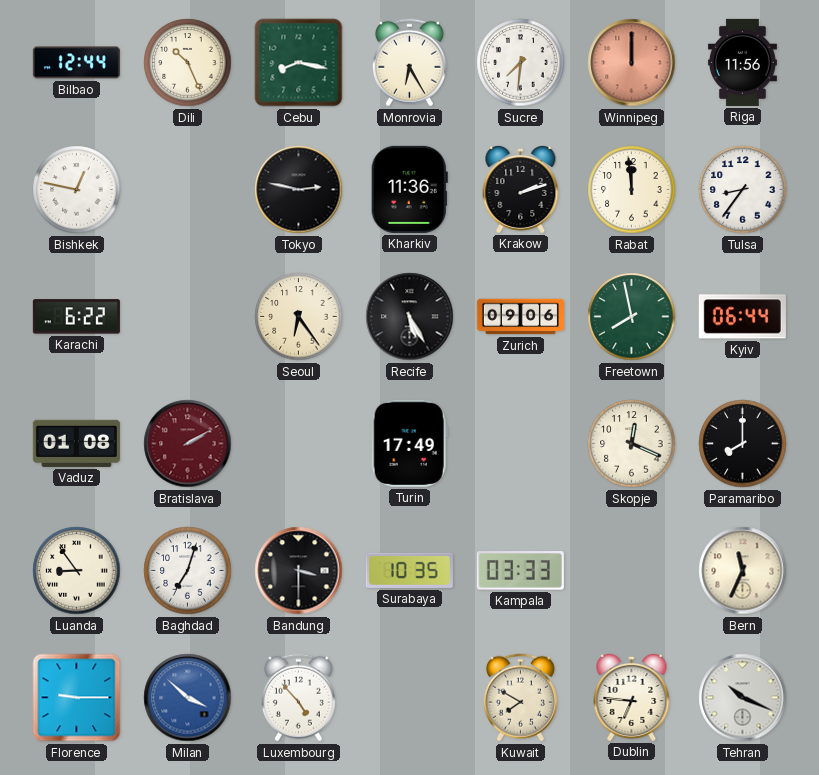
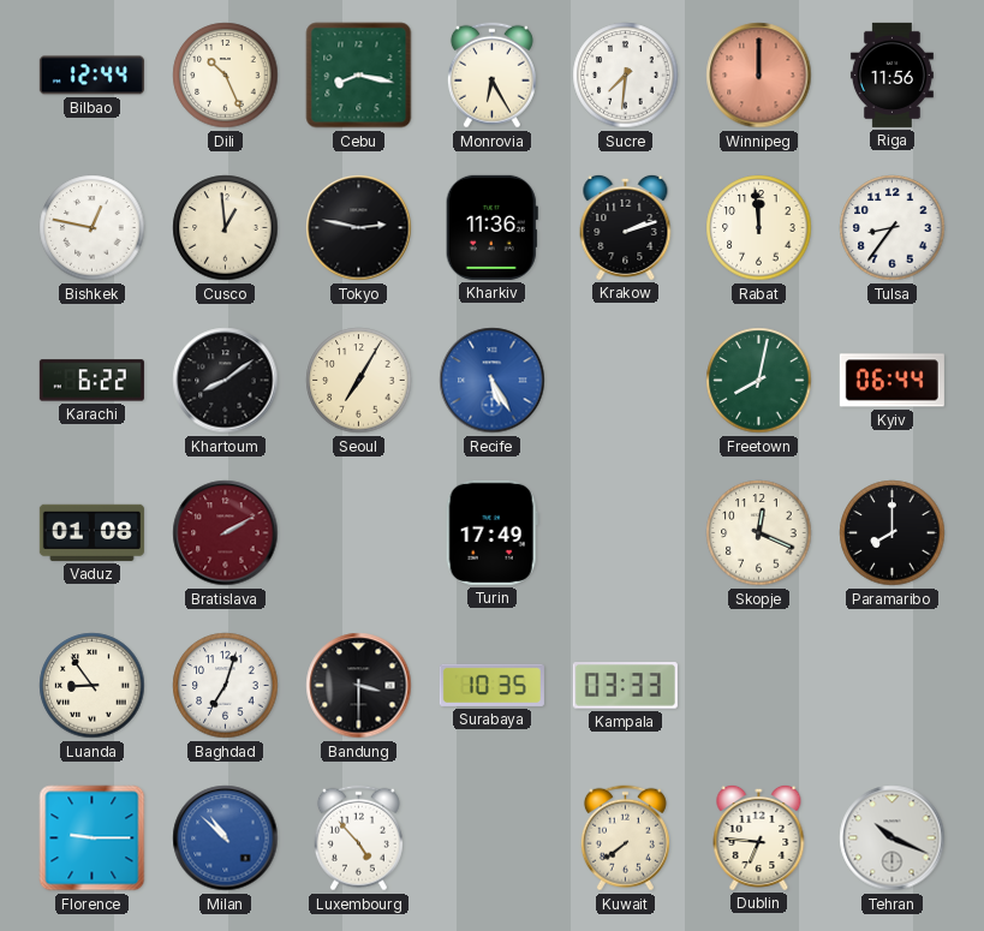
Cusco: none -> 12:59 (226, 228)
Khartoum: none -> 8:09 (226, 381)
Seoul: 6:24 -> 7:05 (359, 381)
Recife dial: black -> blue (493, 381)
Zurich: 09:06 -> none (520, 317)
Freetown: 7:58 -> 8:02 (759, 381)
Bern: 11:34 -> none (743, 571)
Milan: 3:52 -> 10:52 (226, 839)
Kuwait: 7:50 -> 7:39 (625, 839)
